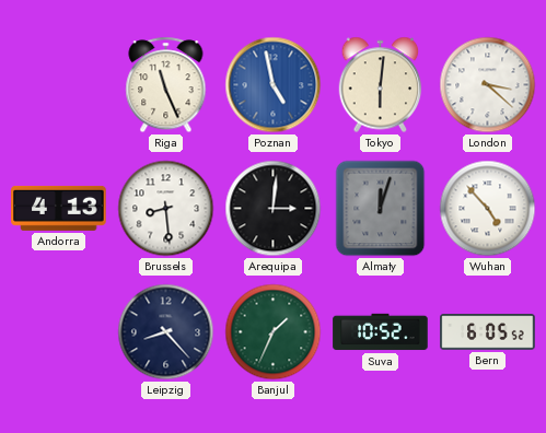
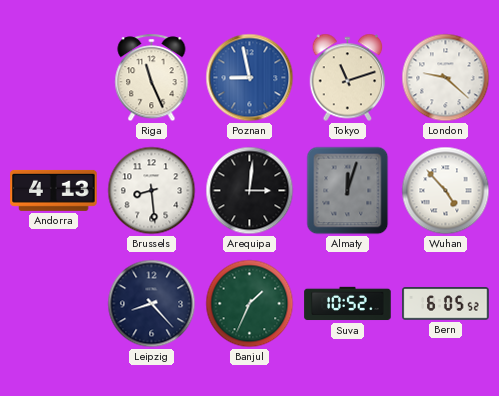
Poznan: 4:58 -> 8:58 (250, 78)
Tokyo: 6:01 -> 11:12 (348, 78)
London: 3:22 -> 9:22 (446, 78)
